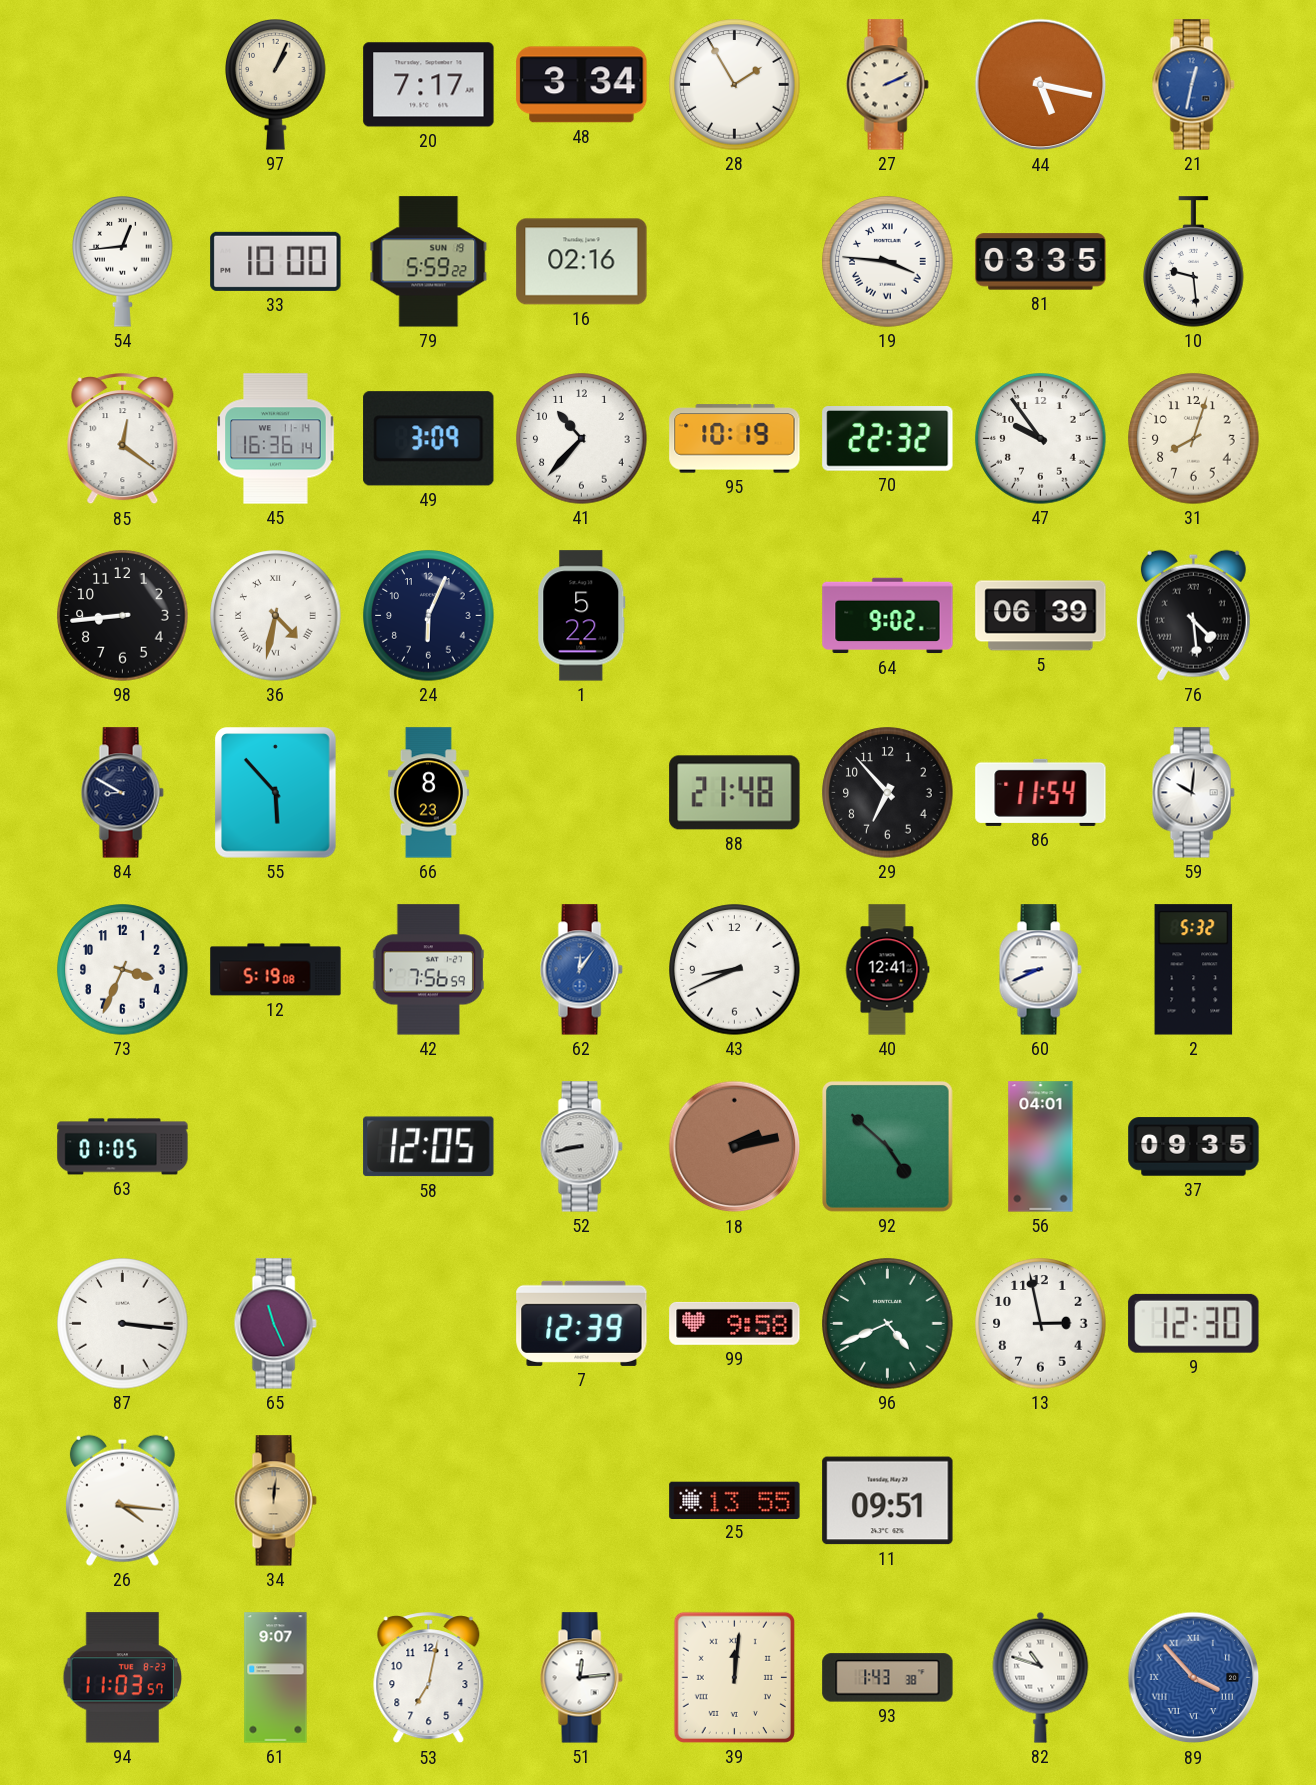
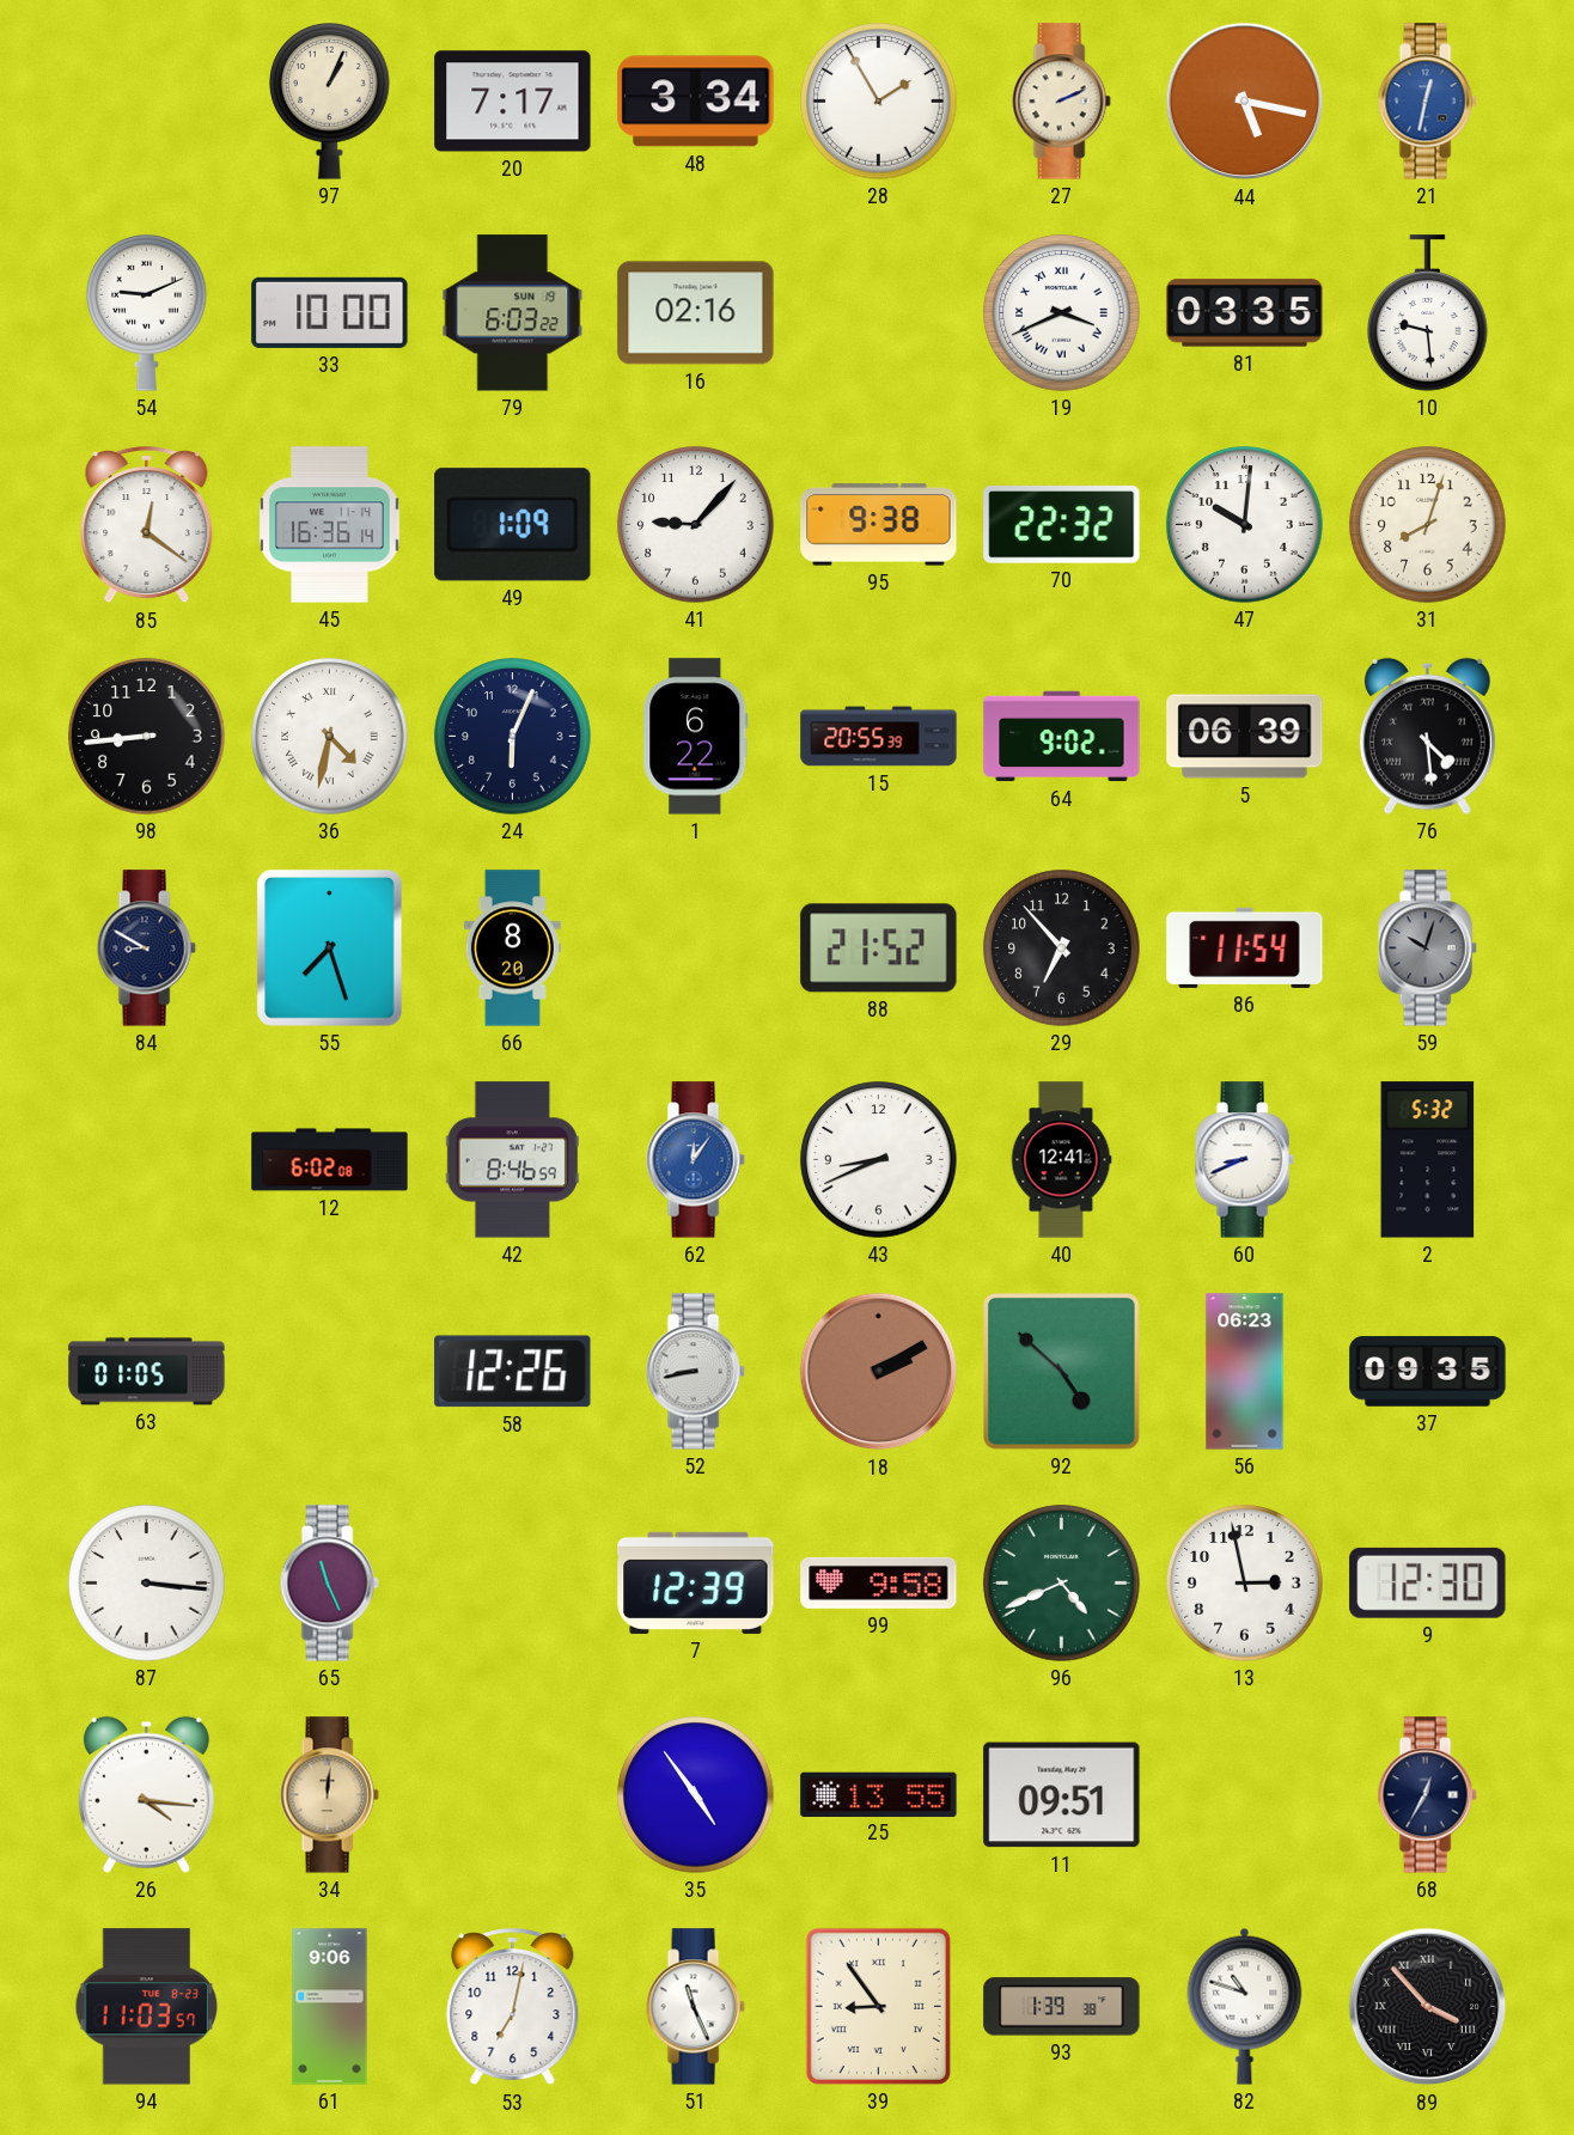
54: 12:44 -> 9:11 (147, 313)
79: 5:59 -> 6:03 (513, 313)
19: 3:46 -> 3:41 (1062, 313)
49: 3:09 -> 1:09 (513, 525)
41: 10:37 -> 9:07 (696, 525)
95: 10:19 -> 9:38 (879, 525)
47: 9:54 -> 10:01 (1245, 525)
1: 5:22 -> 6:22 (696, 737)
15: none -> 20:55 (879, 737)
55: 5:53 -> 7:27 (330, 948)
66: 8:23 -> 8:20 (512, 948)
88: 21:48 -> 21:52 (879, 948)
59: 10:01 -> 10:03 (1427, 948)
59 dial: white -> grey (1427, 948)
73: 3:34 -> none (123, 970)
12: 5:19 -> 6:02 (330, 1160)
42: 7:56 -> 8:46 (512, 1160)
58: 12:05 -> 12:26 (513, 1372)
18: 2:13 -> 2:10 (879, 1372)
56: 04:01 -> 06:23 (1245, 1372)
35: none -> 4:54 (696, 1795)
68: none -> 12:35 (1427, 1795)
61: 9:07 -> 9:06 (330, 2007)
51: 12:14 -> 11:26 (695, 2007)
39: 12:01 -> 8:54 (878, 2006)
93: 1:43 -> 1:39 (1062, 2007)
89 dial: blue -> black (1428, 2007)
